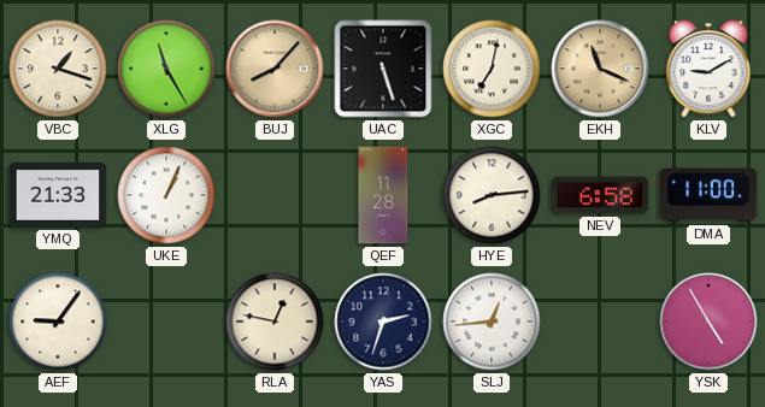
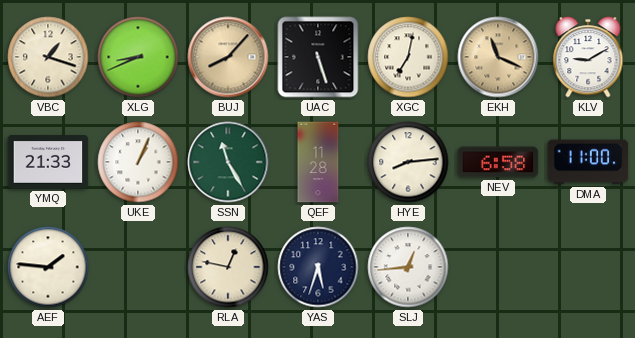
XLG: 11:25 -> 8:41 (138, 57)
SSN: none -> 11:25 (228, 162)
AEF: 9:06 -> 1:46 (48, 267)
YAS: 2:33 -> 5:33 (318, 267)
YSK: 4:55 -> none (708, 322)
